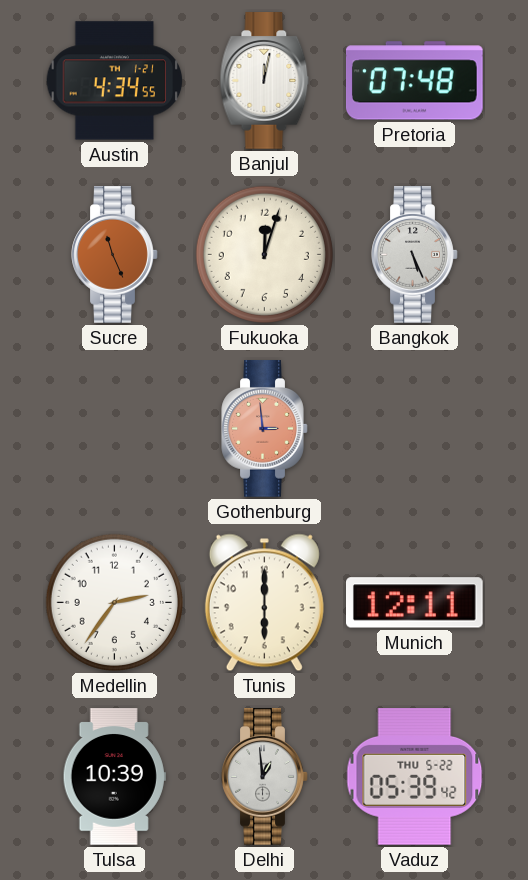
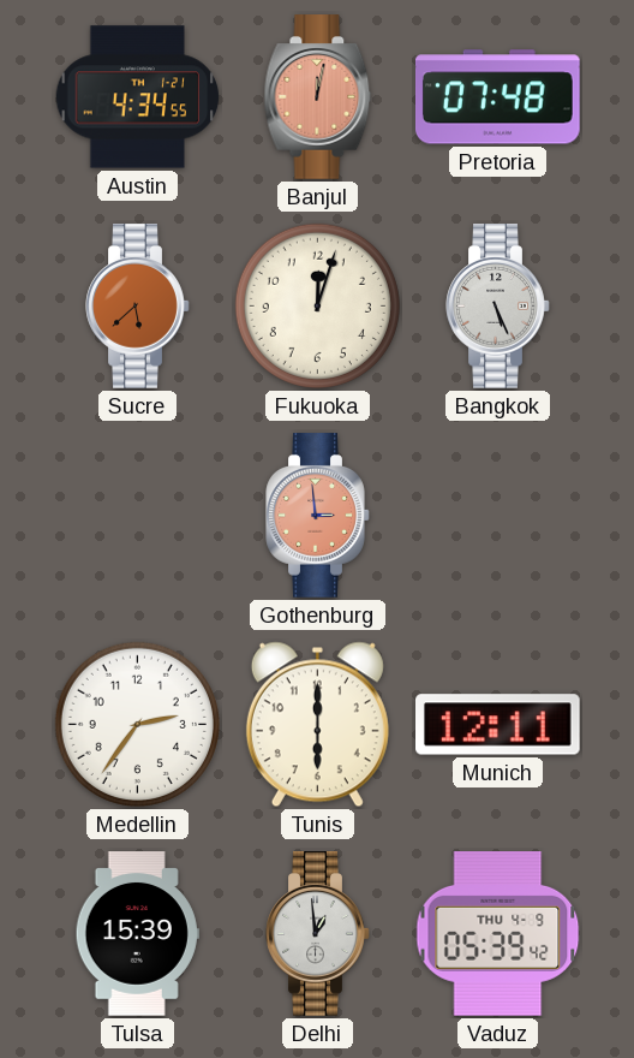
Banjul dial: white -> salmon (318, 97)
Sucre: 11:26 -> 5:38 (138, 307)
Tulsa: 10:39 -> 15:39 (137, 934)
Vaduz date: THU 5-22 -> THU 4-9 (498, 934)
